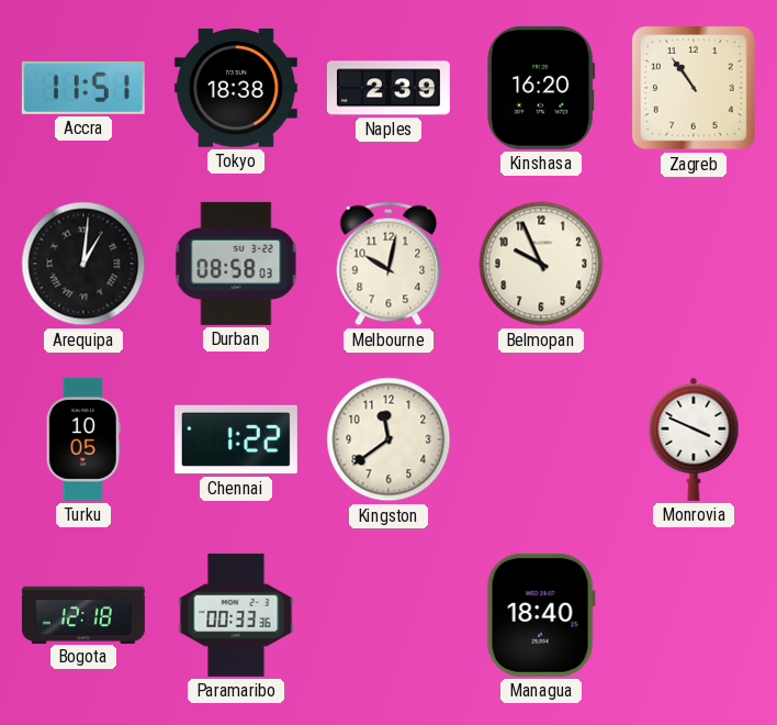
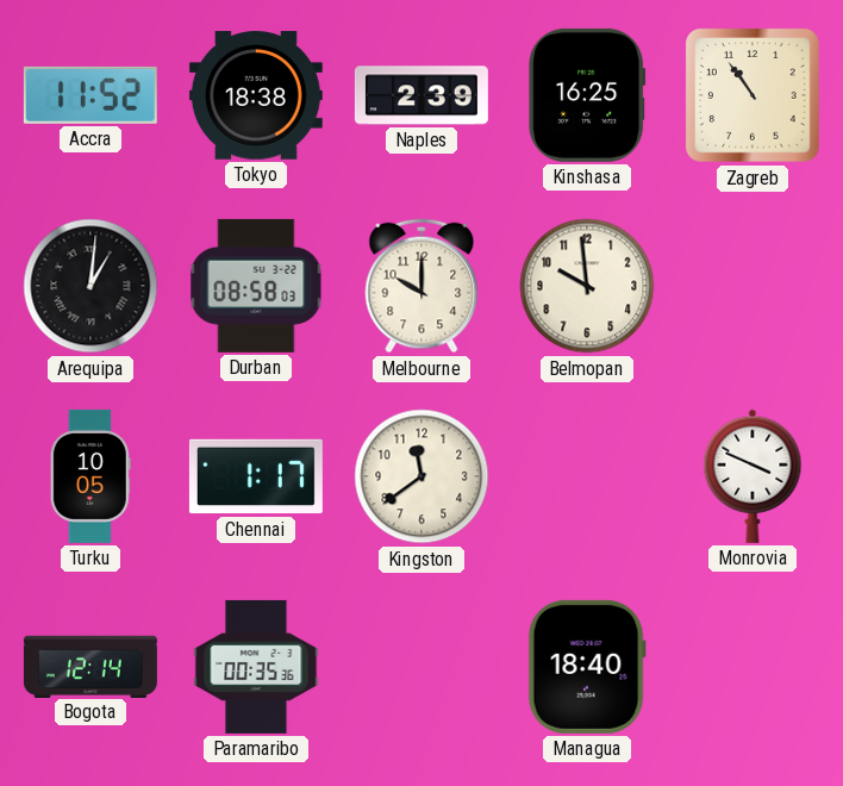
Accra: 11:51 -> 11:52 (90, 95)
Kinshasa: 16:20 -> 16:25 (587, 95)
Melbourne: 10:02 -> 10:00 (421, 286)
Belmopan: 9:56 -> 9:59 (587, 286)
Chennai: 1:22 -> 1:17 (256, 476)
Bogota: 12:18 -> 12:14 (90, 666)
Paramaribo: 00:33 -> 00:35 (256, 667)
